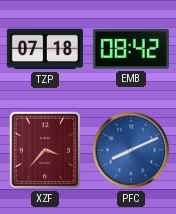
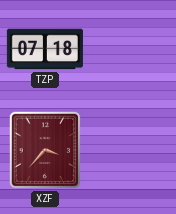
EMB: 08:42 -> none (131, 50)
PFC: 8:11 -> none (131, 150)
